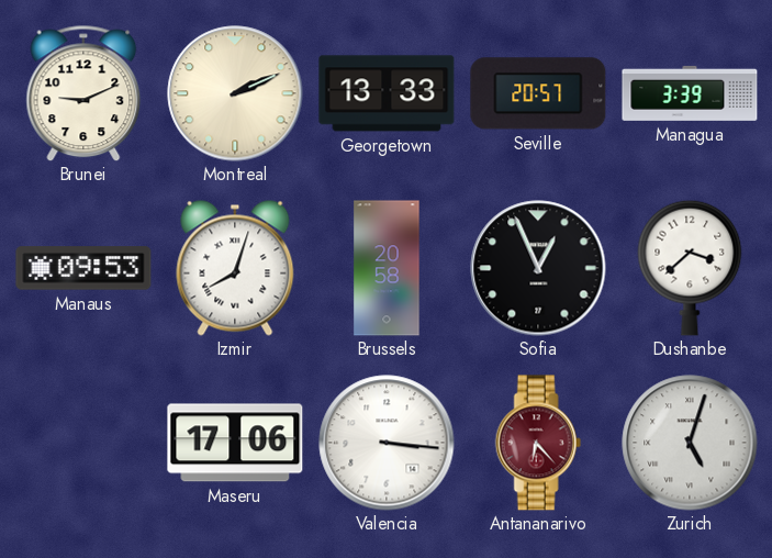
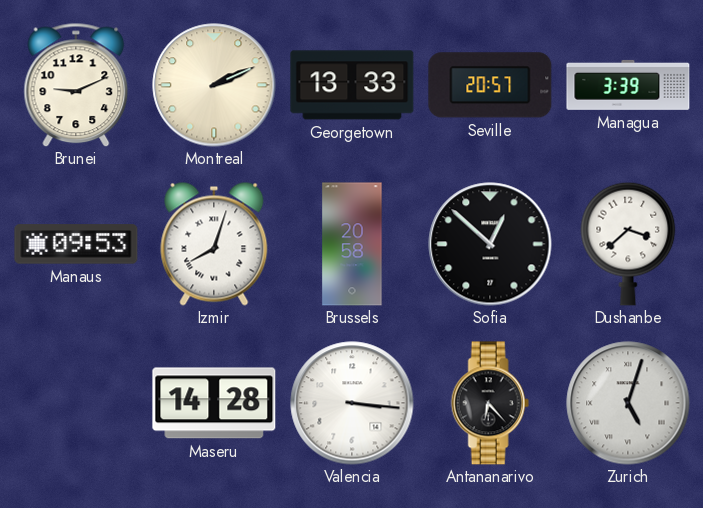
Sofia: 12:56 -> 12:52 (490, 244)
Maseru: 17:06 -> 14:28 (214, 403)
Antananarivo dial: burgundy -> black (490, 403)
